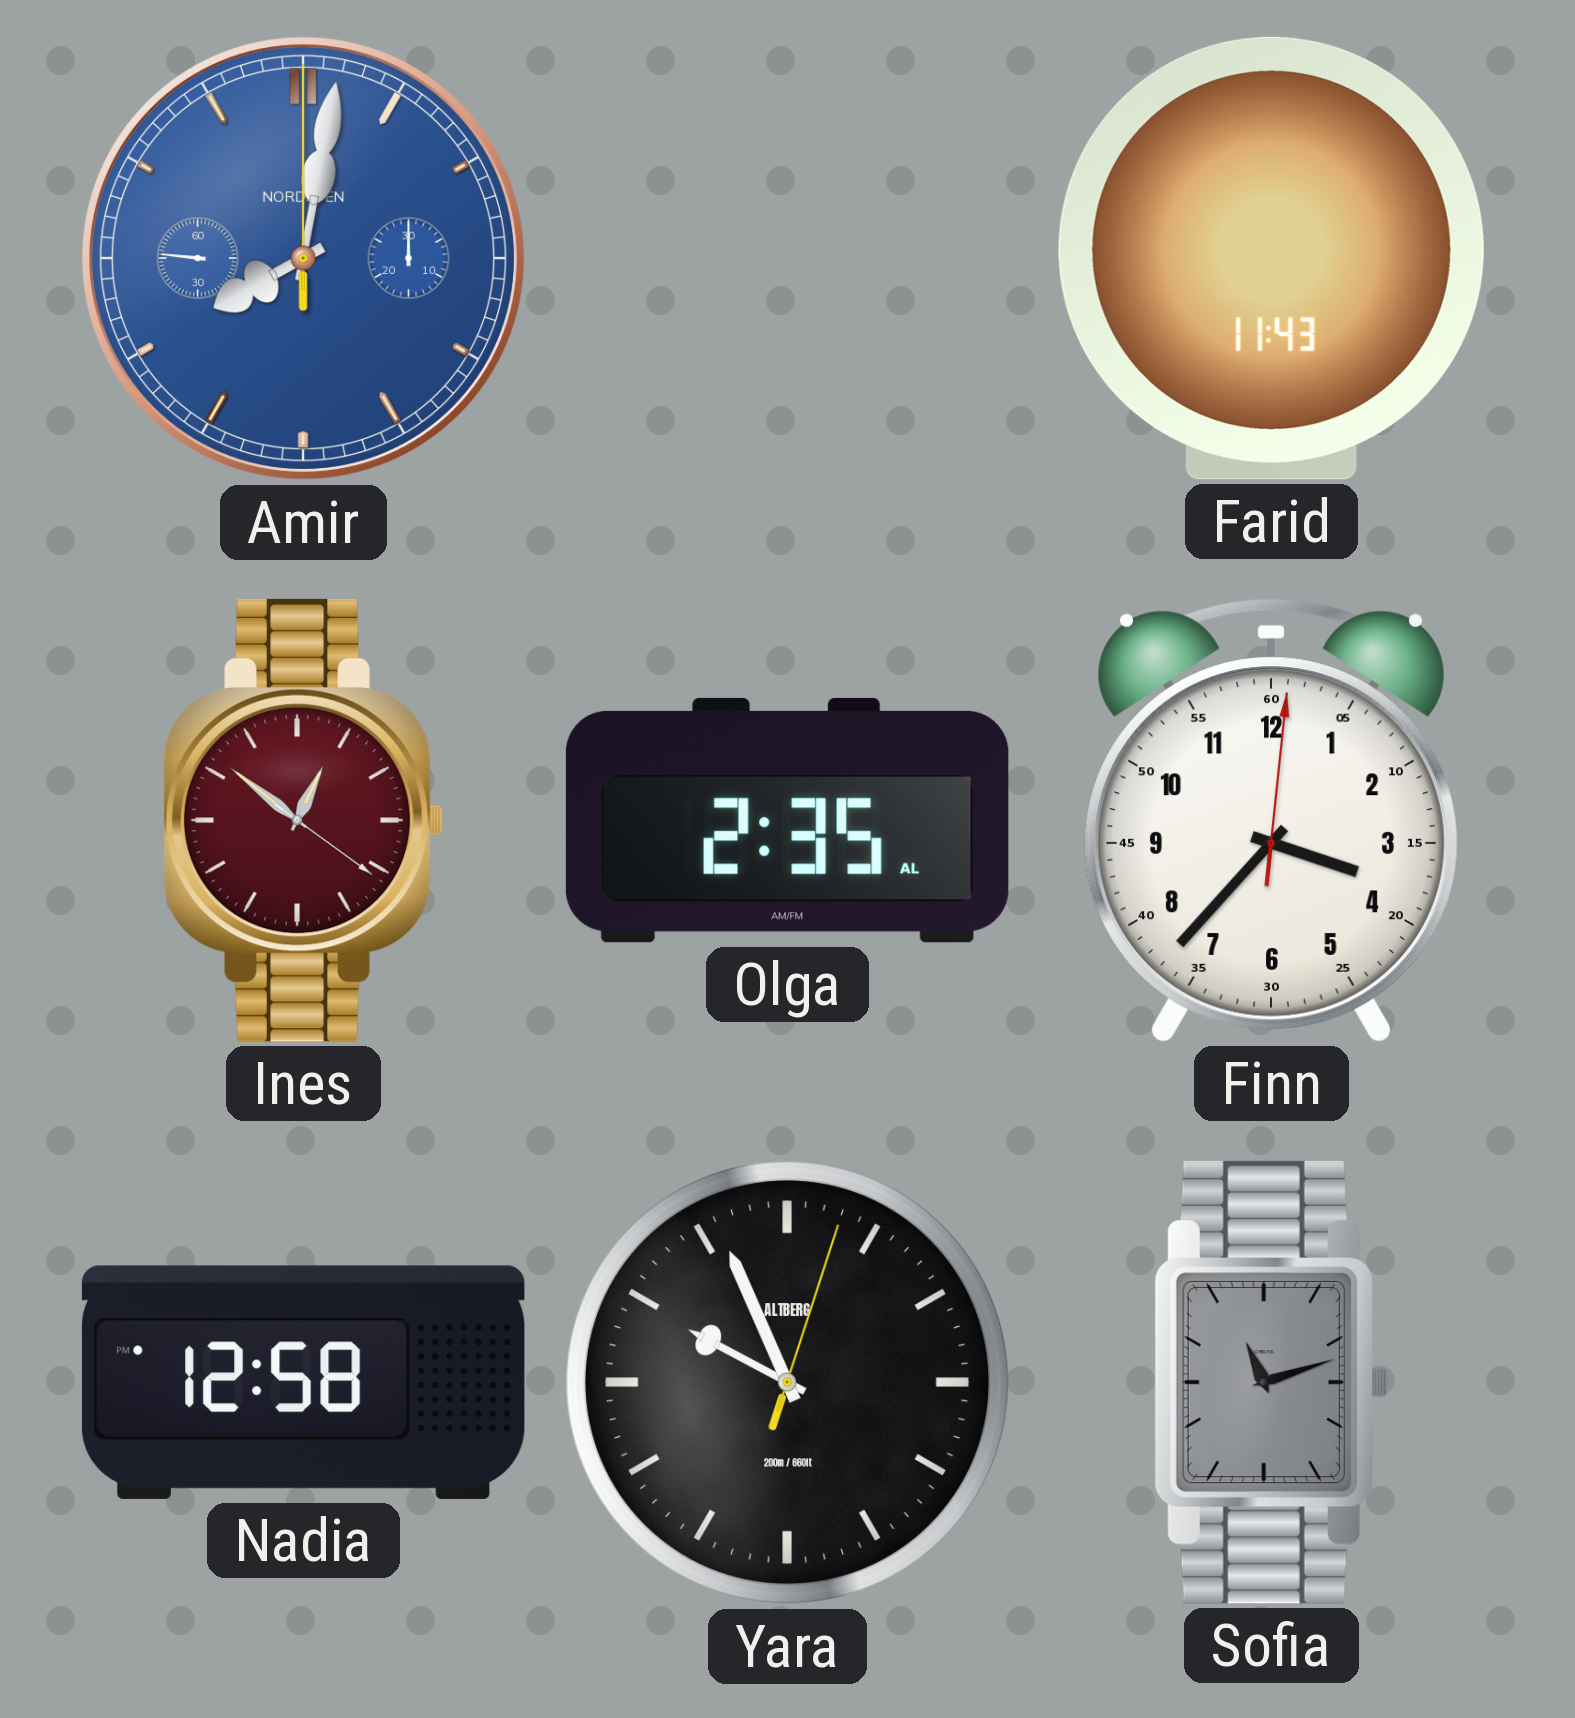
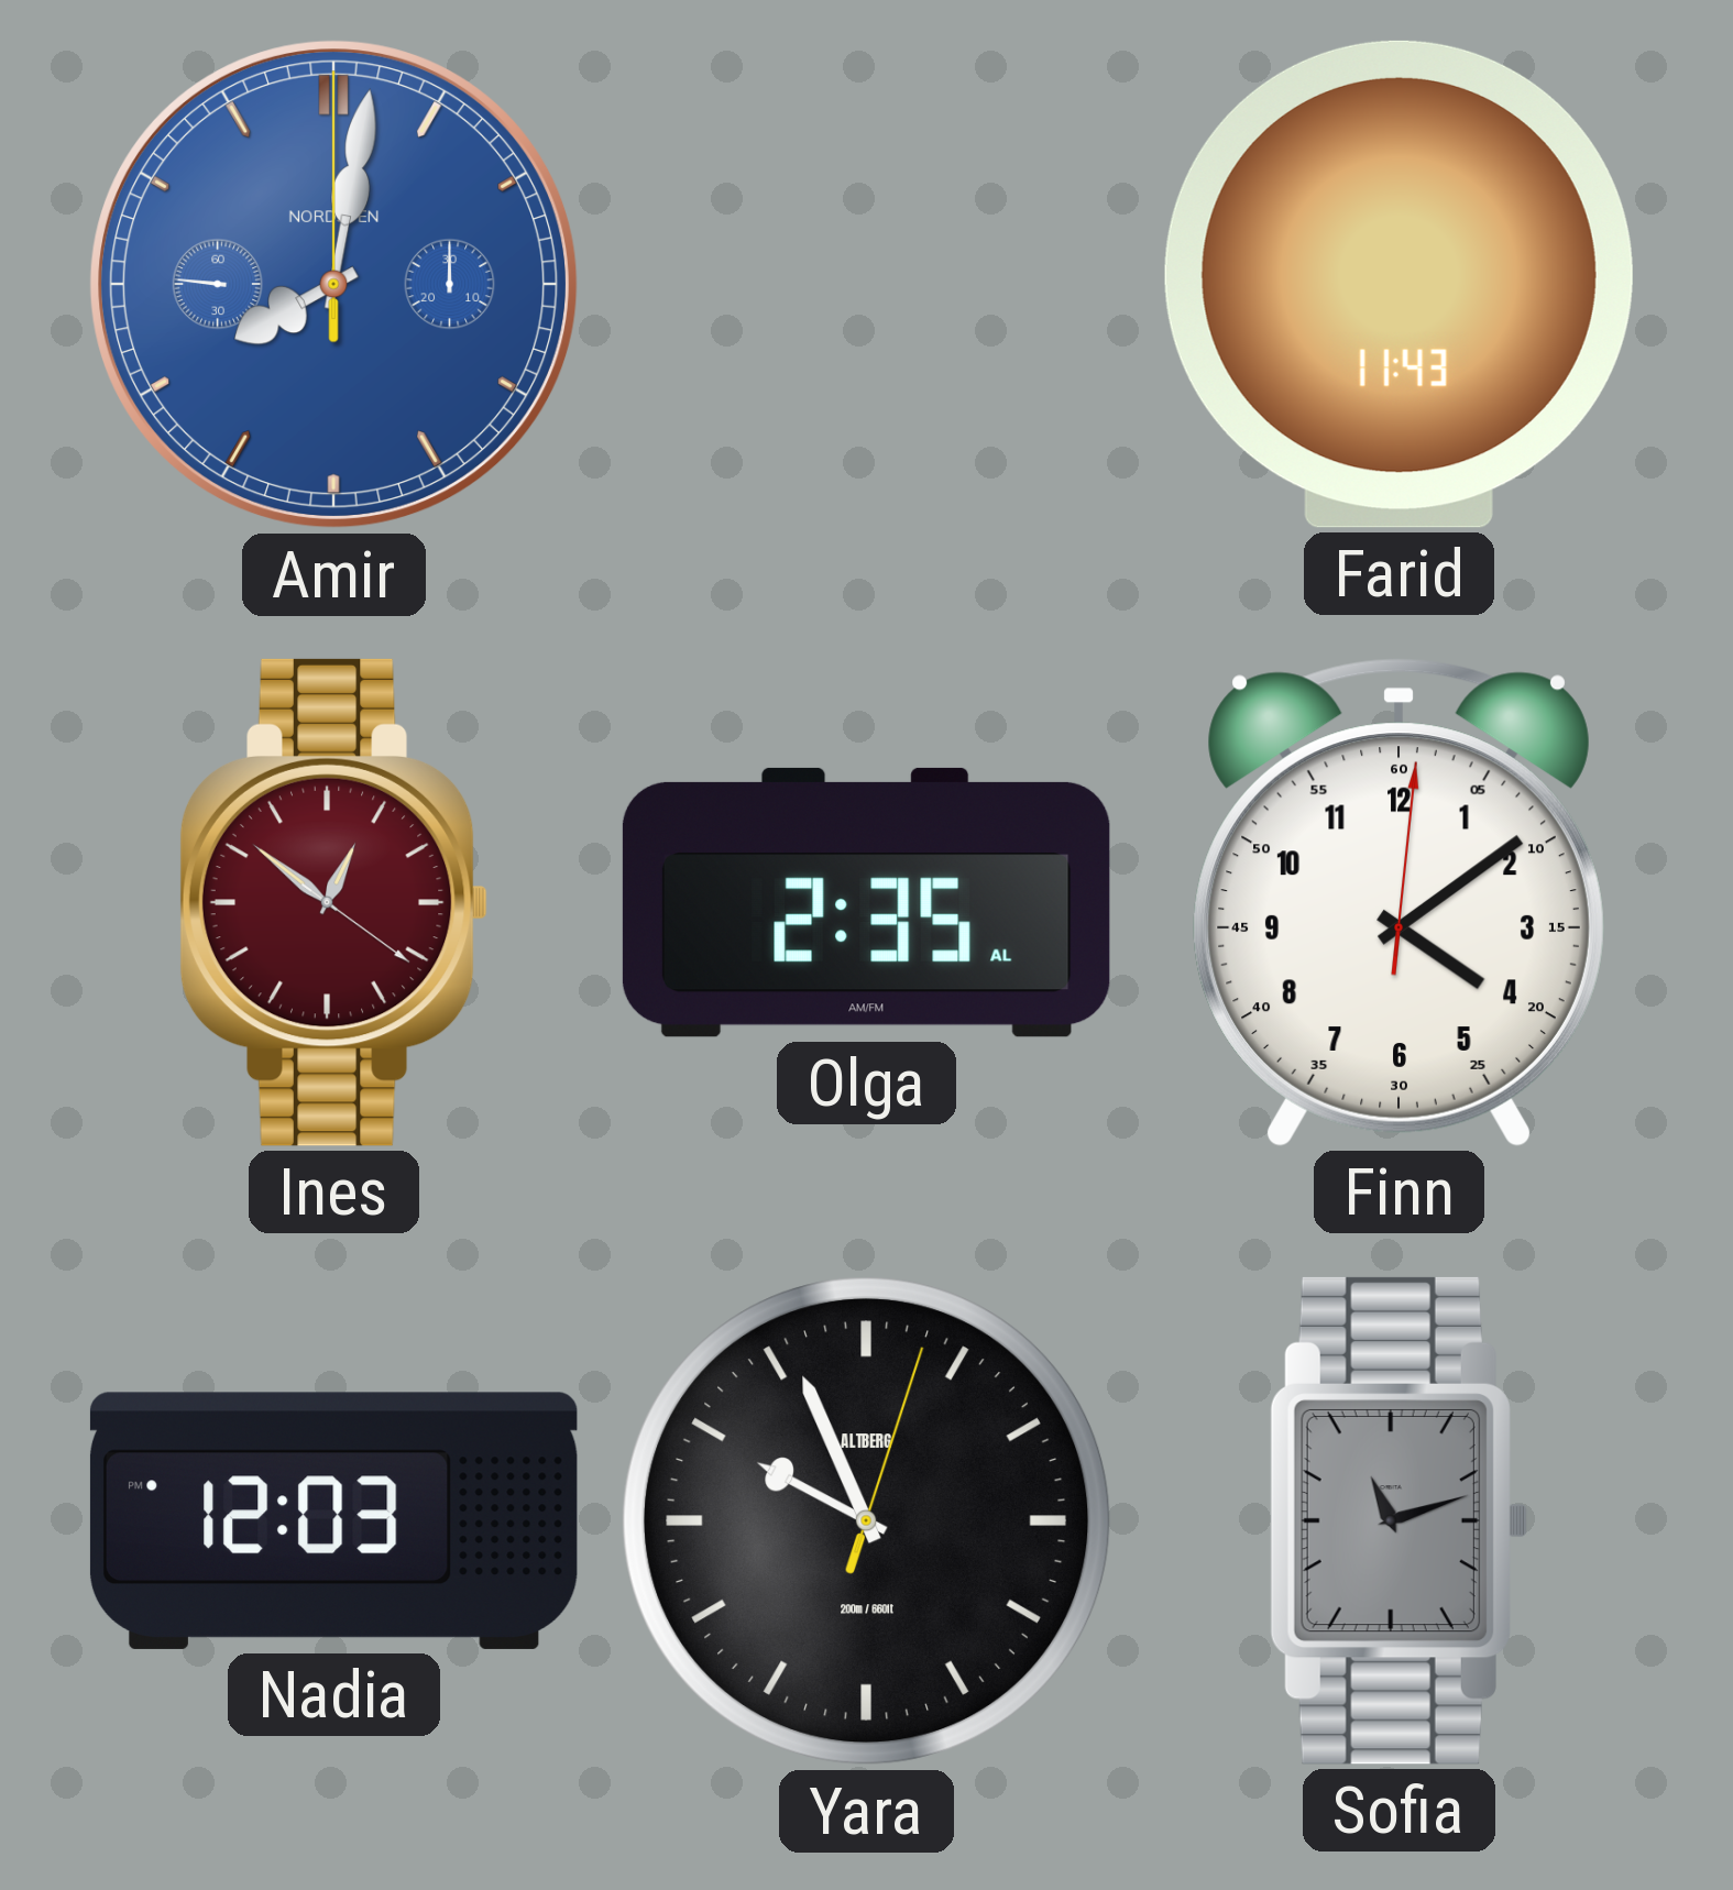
Finn: 3:37 -> 4:09 (1399, 902)
Nadia: 12:58 -> 12:03 (333, 1520)
